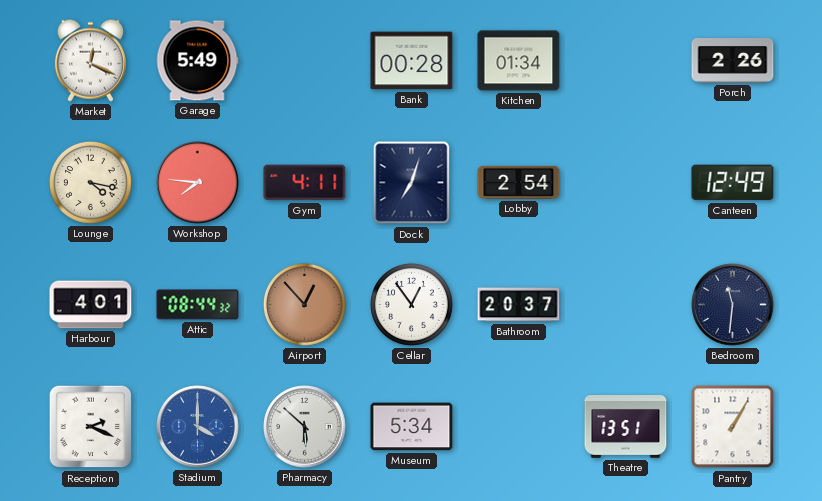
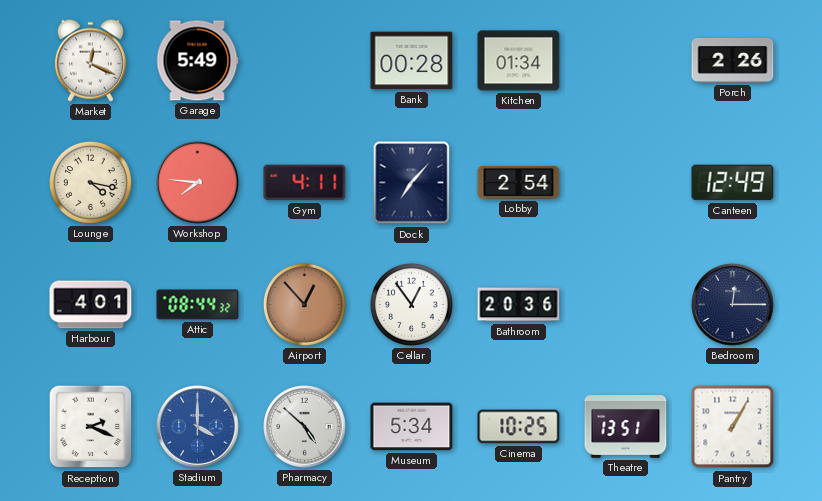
Dock: 7:03 -> 7:07 (412, 183)
Bathroom: 20:37 -> 20:36 (519, 305)
Bedroom: 11:31 -> 12:15 (733, 305)
Pharmacy: 5:52 -> 4:52 (305, 427)
Cinema: none -> 10:25 (519, 427)
